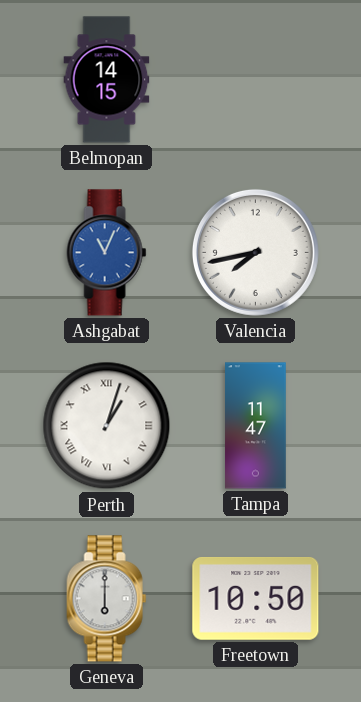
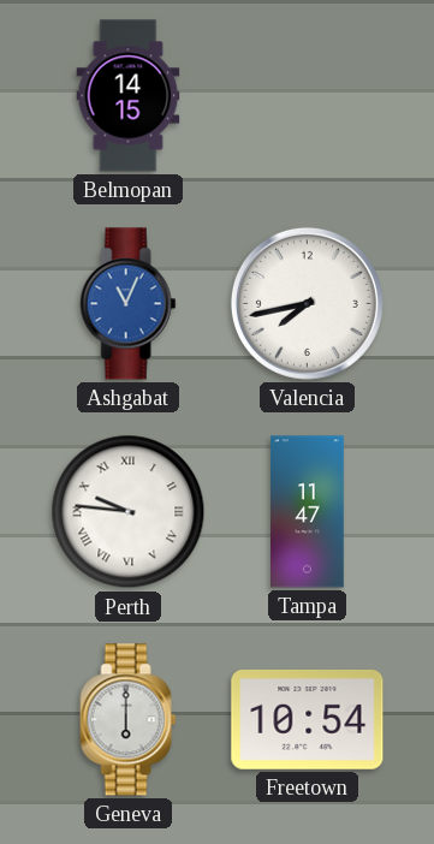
Perth: 1:03 -> 9:46 (129, 512)
Freetown: 10:50 -> 10:54 (308, 719)
